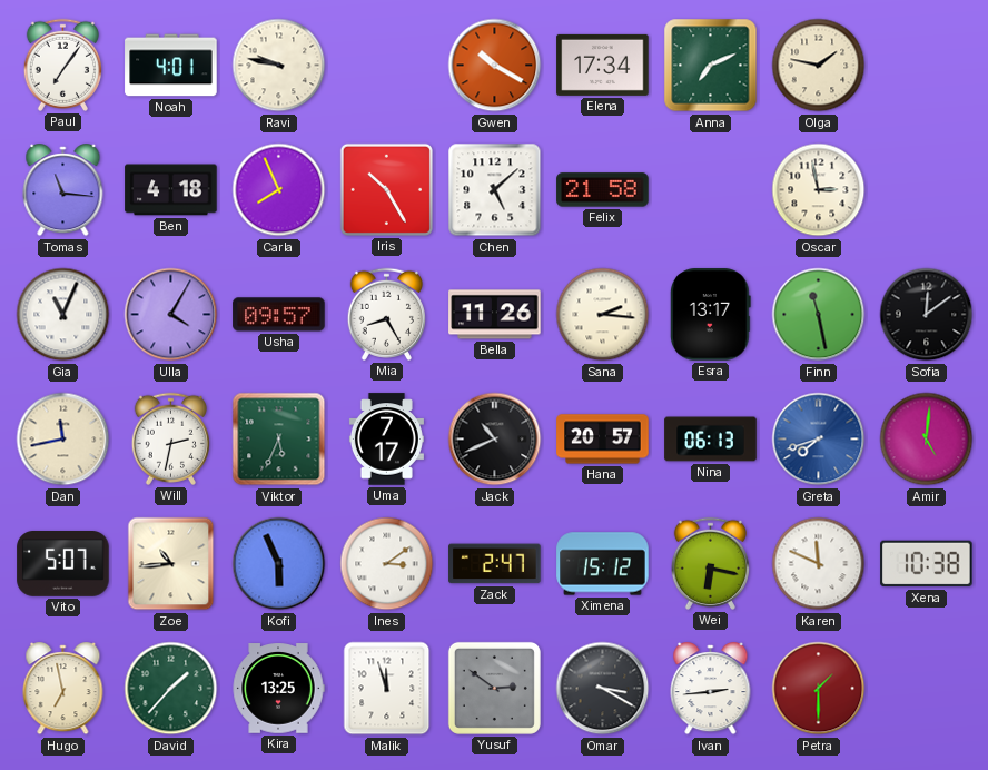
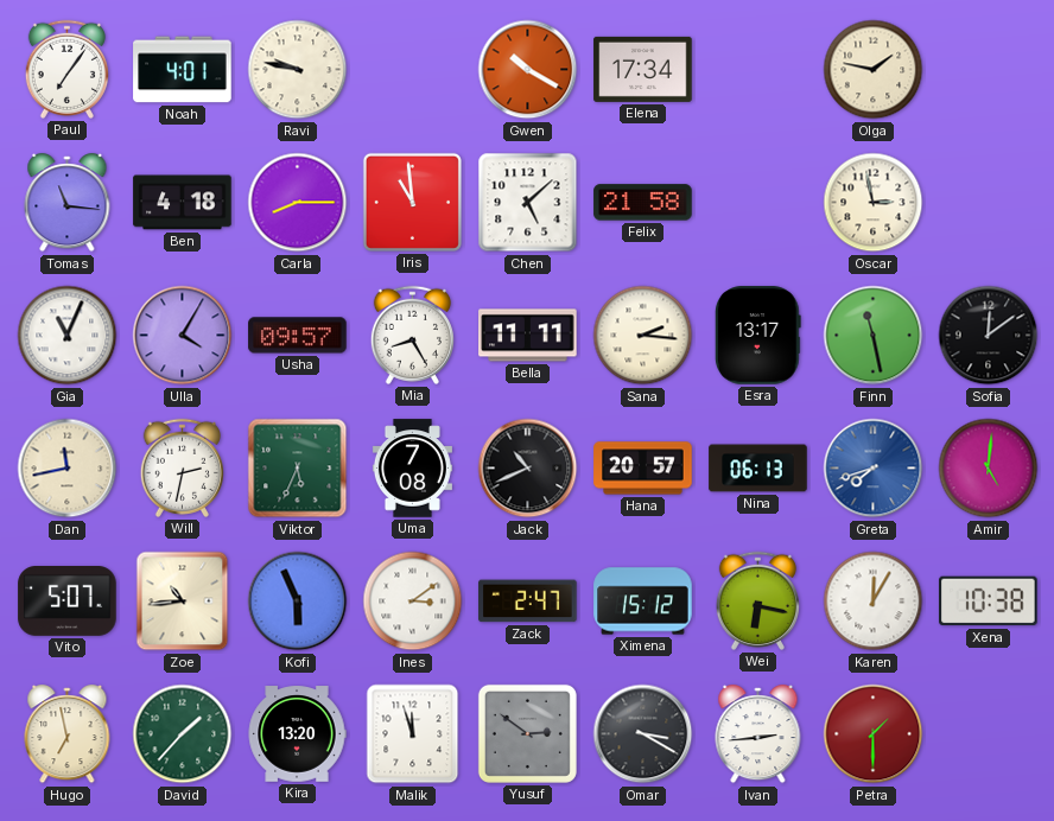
Anna: 7:11 -> none (711, 66)
Carla: 7:56 -> 8:15 (298, 203)
Iris: 10:25 -> 10:59 (412, 202)
Bella: 11:26 -> 11:11 (528, 336)
Uma: 7:17 -> 7:08 (412, 469)
Karen: 11:49 -> 12:05 (874, 602)
Kira: 13:25 -> 13:20 (297, 734)
